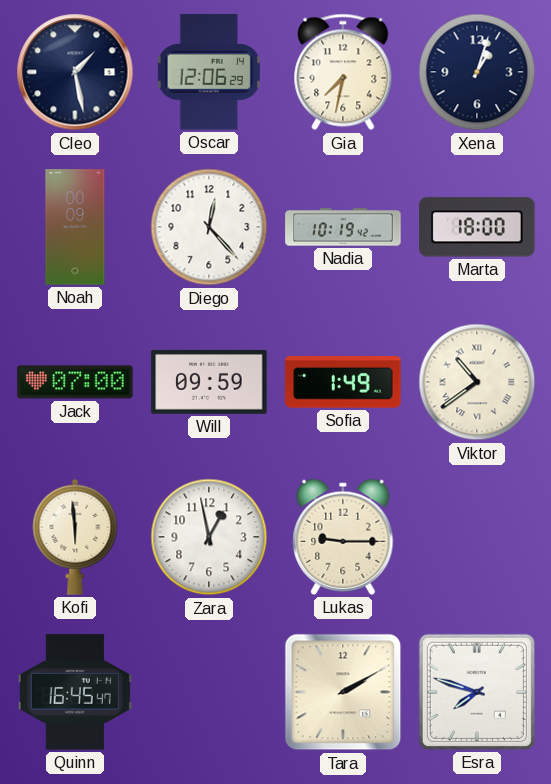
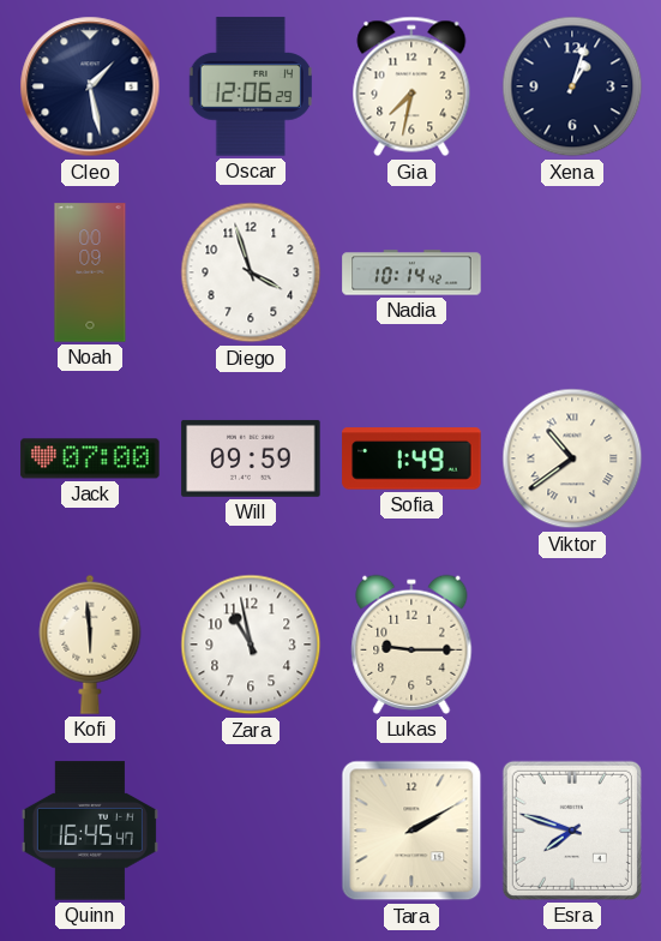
Diego: 12:23 -> 3:57 (251, 272)
Nadia: 10:19 -> 10:14 (411, 272)
Marta: 18:00 -> none (477, 227)
Zara: 12:58 -> 10:58 (251, 645)
